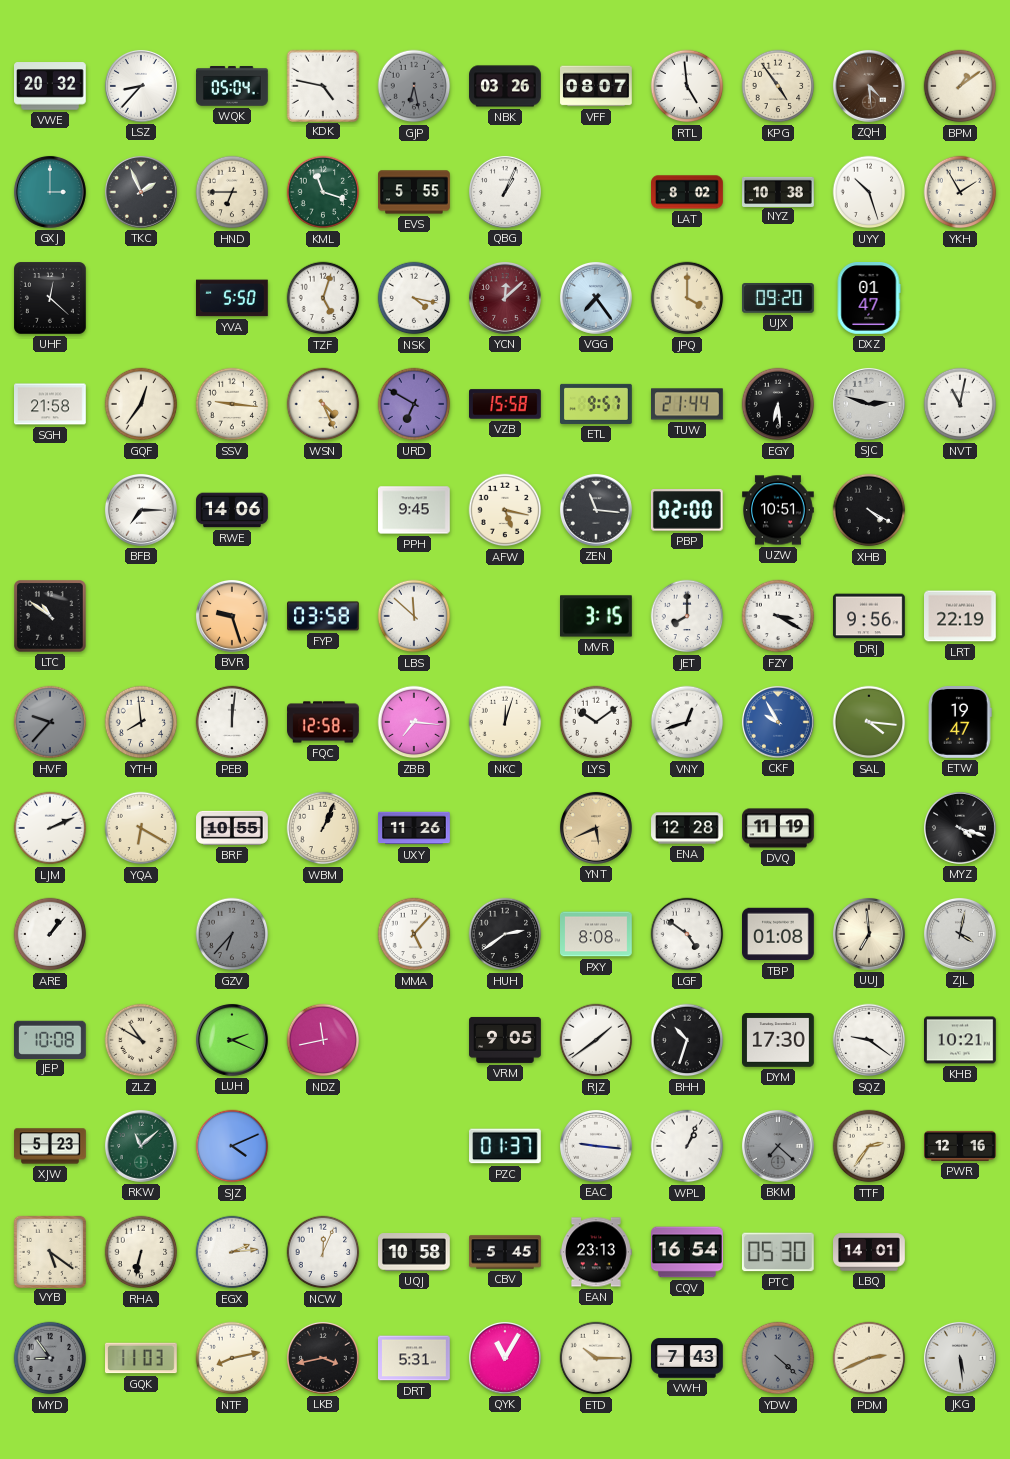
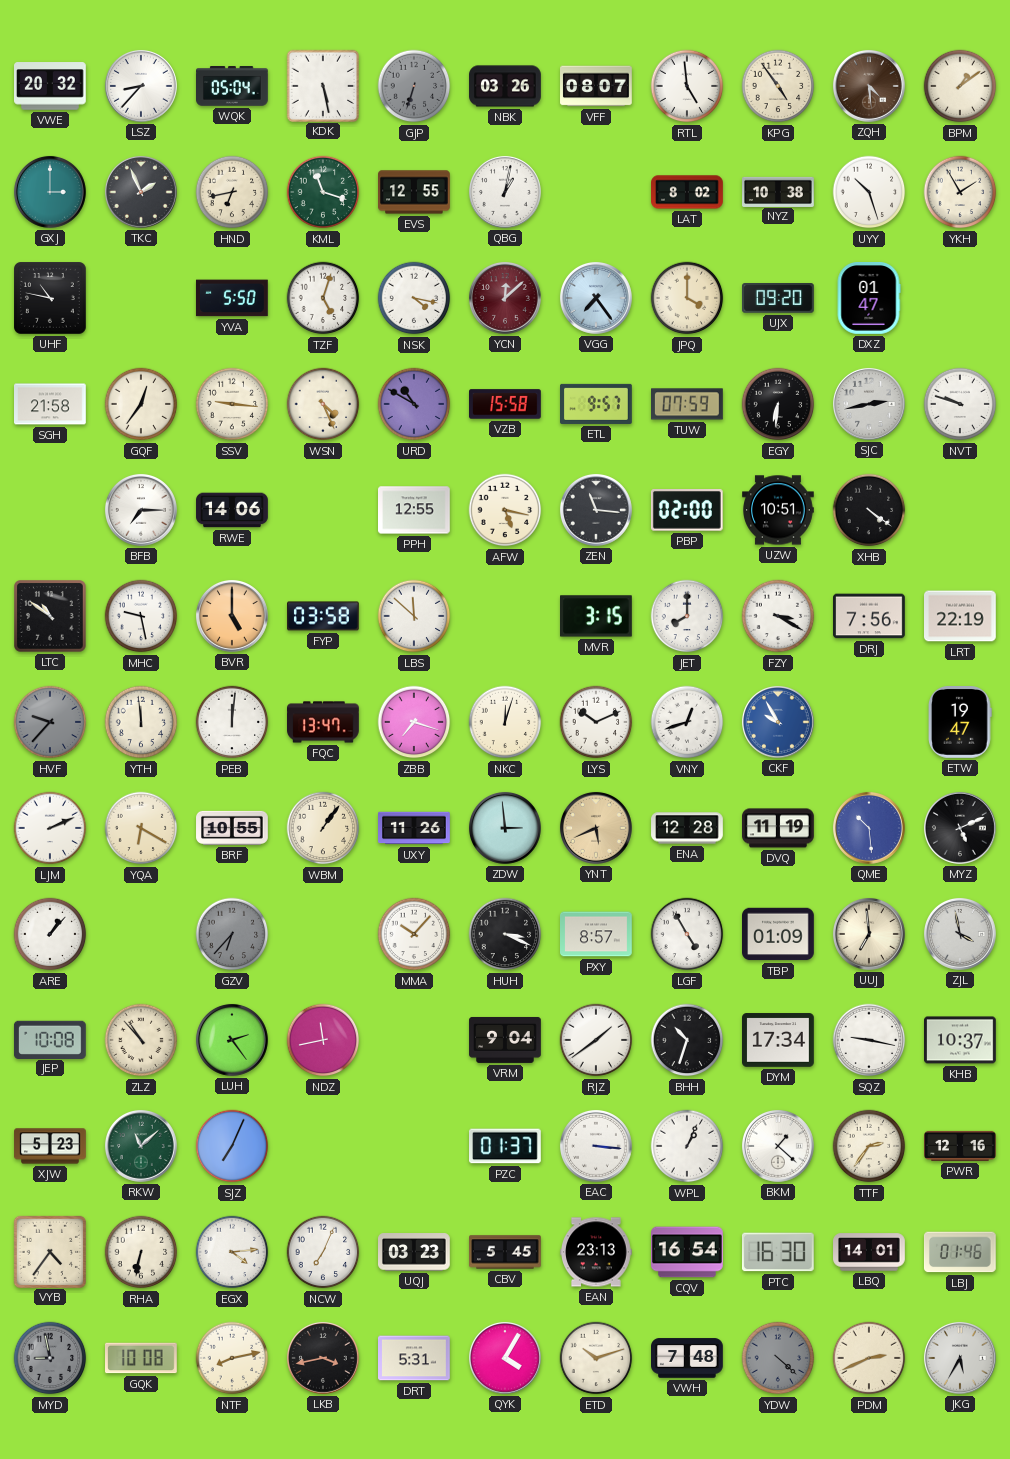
KDK: 4:47 -> 5:28 (322, 85)
GJP: 6:28 -> 6:33 (414, 86)
HND: 6:45 -> 6:43 (232, 192)
EVS: 5:55 -> 12:55 (414, 192)
QBG: 1:04 -> 1:02 (505, 192)
UHF: 12:22 -> 10:47 (51, 299)
URD: 6:50 -> 10:50 (414, 404)
TUW: 21:44 -> 07:59 (688, 404)
EGY: 6:29 -> 6:31 (778, 404)
SJC: 2:48 -> 2:43 (869, 404)
NVT: 11:02 -> 9:48 (960, 404)
PPH: 9:45 -> 12:55 (415, 510)
XHB: 4:20 -> 4:21 (869, 510)
MHC: none -> 9:28 (141, 616)
BVR: 9:27 -> 5:00 (232, 616)
DRJ: 9:56 -> 7:56 (869, 616)
YTH: 7:59 -> 11:59 (141, 722)
FQC: 12:58 -> 13:47 (324, 722)
ZBB: 7:16 -> 7:18 (414, 722)
LYS: 10:09 -> 10:11 (596, 722)
SAL: 4:16 -> none (869, 722)
WBM: 1:04 -> 1:06 (323, 828)
ZDW: none -> 2:59 (505, 828)
QME: none -> 10:29 (869, 828)
MYZ: 4:18 -> 5:11 (960, 828)
MMA: 5:07 -> 10:07 (414, 934)
HUH: 2:39 -> 3:19 (505, 934)
PXY: 8:08 -> 8:57 (597, 934)
LGF: 4:51 -> 4:55 (687, 934)
TBP: 01:08 -> 01:09 (779, 934)
ZJL: 4:02 -> 3:58 (960, 934)
ZLZ: 10:50 -> 10:53 (141, 1040)
LUH: 2:19 -> 2:24 (232, 1040)
VRM: 9:05 -> 9:04 (505, 1040)
DYM: 17:30 -> 17:34 (779, 1040)
SQZ: 9:21 -> 9:17 (869, 1040)
KHB: 10:21 -> 10:37 (961, 1040)
SJZ: 4:11 -> 7:04 (232, 1146)
EAC: 9:16 -> 3:16 (596, 1146)
BKM: 7:22 -> 1:22 (778, 1146)
BKM dial: grey -> white (778, 1146)
VYB: 5:21 -> 4:36 (49, 1251)
EGX: 2:14 -> 4:14 (232, 1252)
NCW: 12:04 -> 7:04 (323, 1252)
UQJ: 10:58 -> 03:23 (415, 1252)
PTC: 05:30 -> 16:30 (778, 1252)
LBJ: none -> 01:46 (960, 1252)
MYD: 8:54 -> 8:58 (50, 1358)
GQK: 11:03 -> 10:08 (142, 1358)
QYK: 11:05 -> 4:05 (505, 1358)
ETD: 10:15 -> 10:12 (596, 1358)
VWH: 7:43 -> 7:48 (687, 1358)
JKG: 5:29 -> 5:35 (960, 1358)
